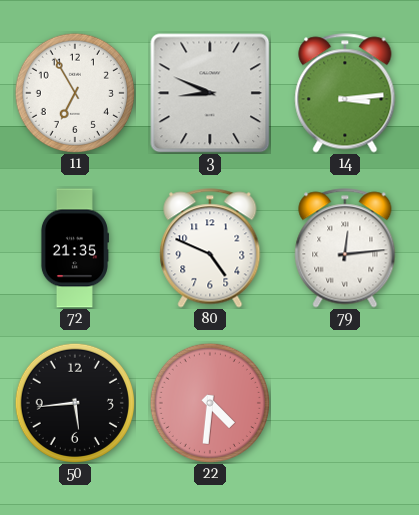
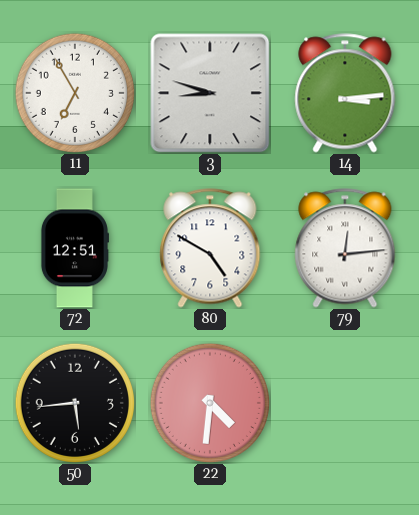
3: 8:49 -> 8:48 (210, 93)
72: 21:35 -> 12:51 (74, 248)
80: 4:49 -> 4:50 (210, 248)
